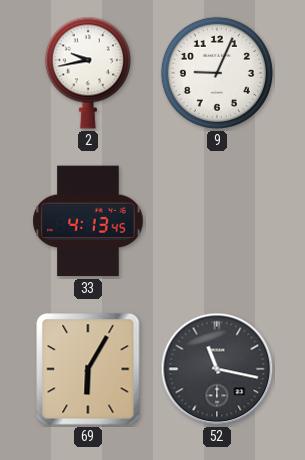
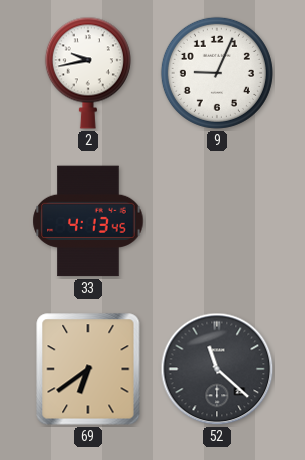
69: 6:05 -> 6:39 (88, 369)
52: 11:17 -> 11:22 (217, 369)
